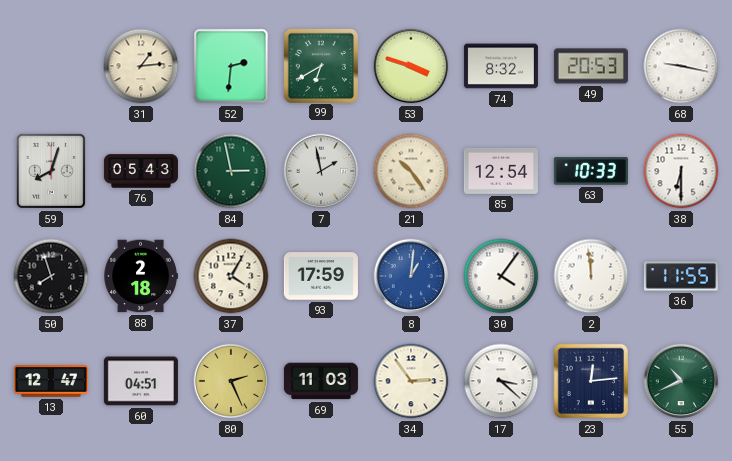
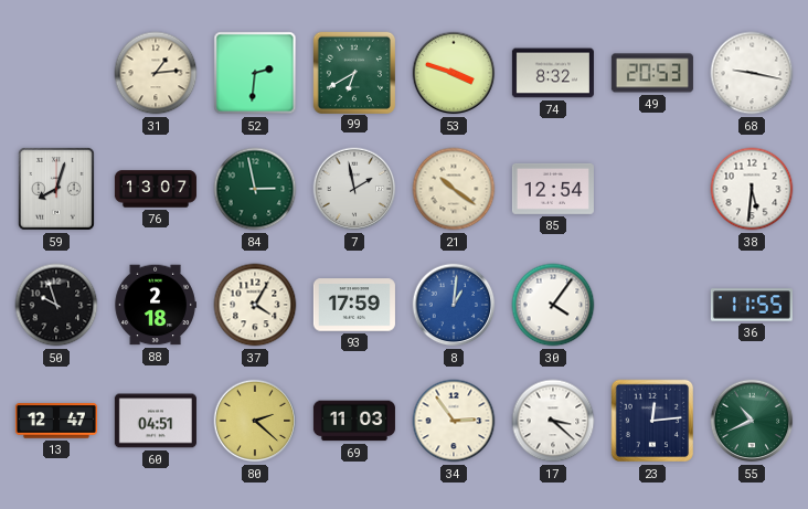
76: 05:43 -> 13:07 (156, 189)
21: 10:24 -> 10:21 (454, 189)
63: 10:33 -> none (591, 171)
38: 6:30 -> 5:31 (752, 189)
50: 7:57 -> 9:57 (56, 305)
2: 11:59 -> none (591, 276)
80: 2:26 -> 2:22 (255, 421)
